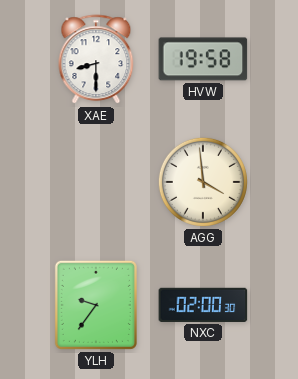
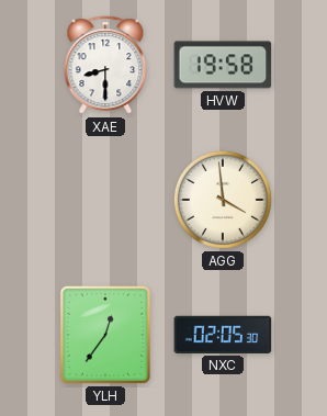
YLH: 9:36 -> 12:36 (105, 335)
NXC: 02:00 -> 02:05 (223, 335)
